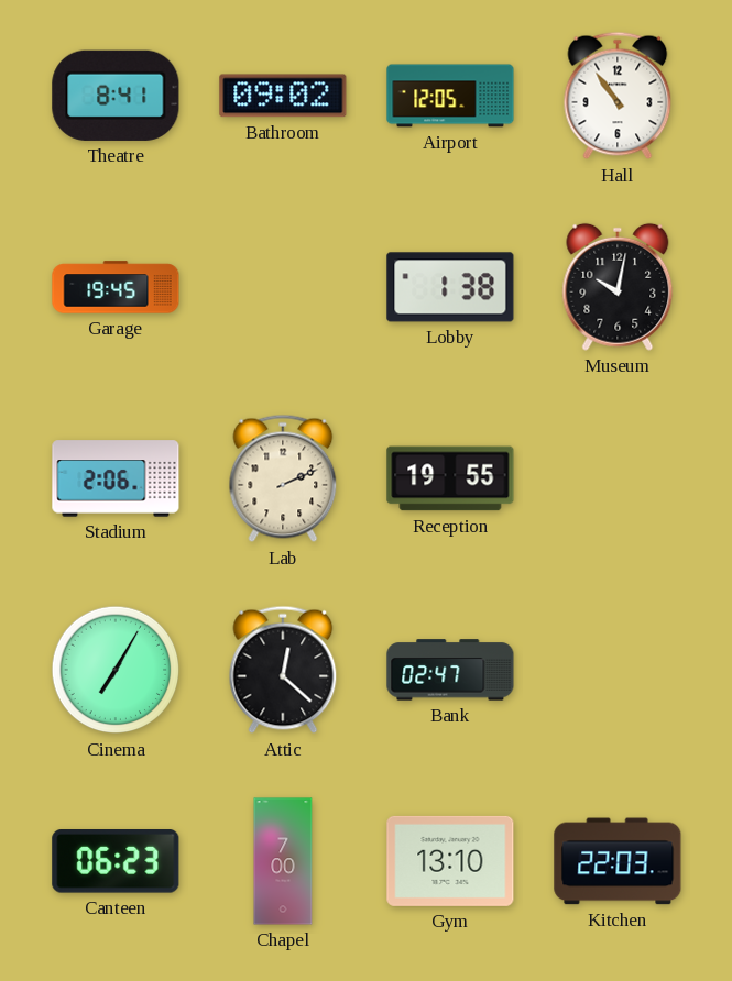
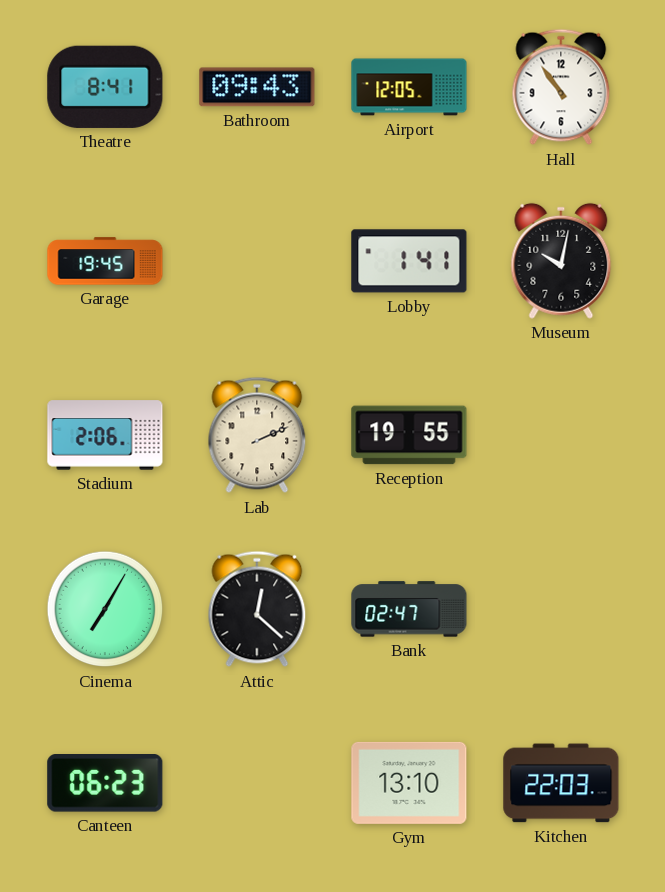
Bathroom: 09:02 -> 09:43 (257, 87)
Lobby: 1:38 -> 1:41 (409, 261)
Chapel: 7:00 -> none (283, 861)
